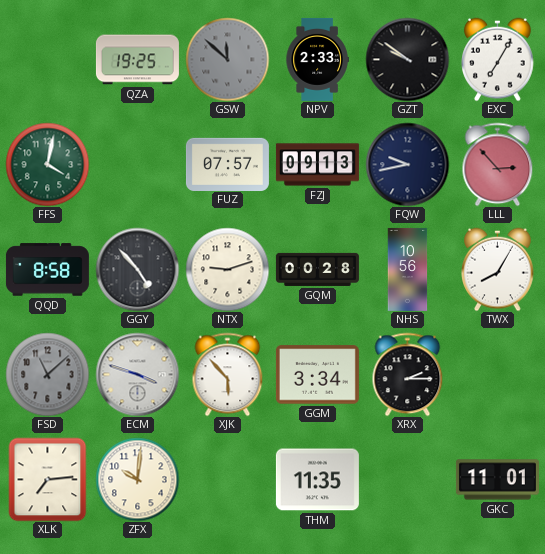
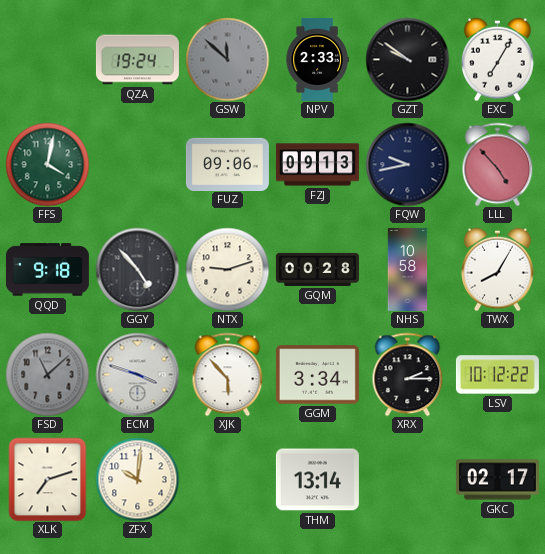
QZA: 19:25 -> 19:24 (137, 60)
FUZ: 07:57 -> 09:06 (227, 164)
LLL: 2:53 -> 4:53 (498, 164)
QQD: 8:58 -> 9:18 (47, 270)
NHS: 10:56 -> 10:58 (408, 269)
LSV: none -> 10:12 (497, 375)
XLK: 7:14 -> 7:12 (48, 479)
THM: 11:35 -> 13:14 (317, 480)
GKC: 11:01 -> 02:17 (497, 480)
